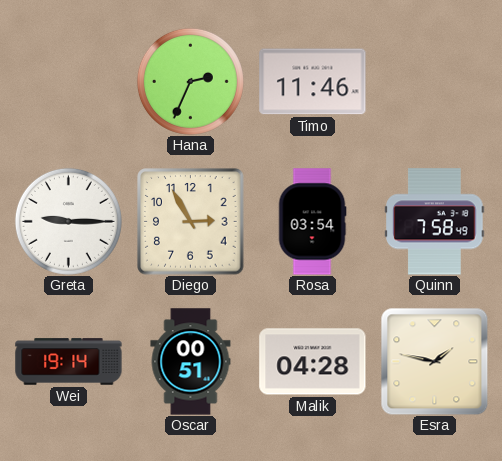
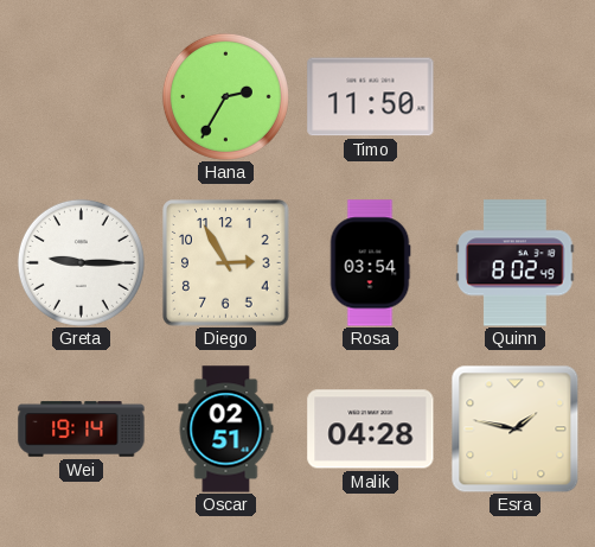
Hana: 2:34 -> 2:35 (225, 96)
Timo: 11:46 -> 11:50 (371, 97)
Quinn: 7:58 -> 8:02 (516, 263)
Oscar: 00:51 -> 02:51 (226, 430)
